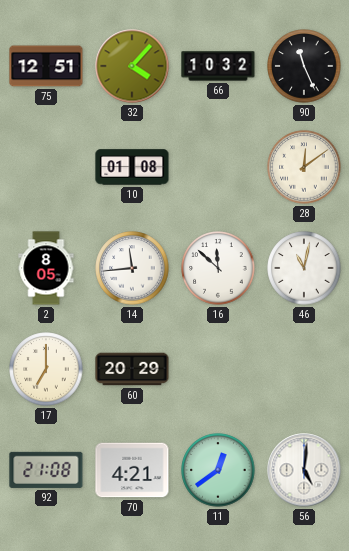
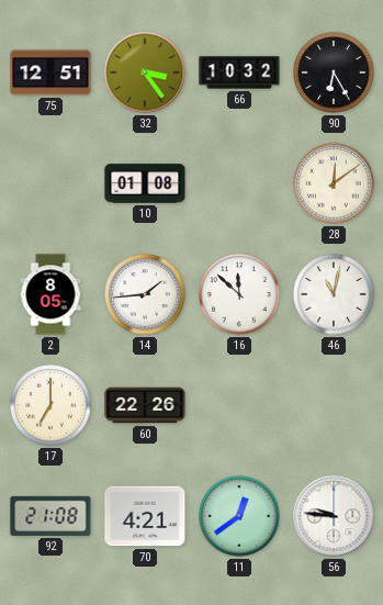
32: 4:07 -> 3:24 (145, 72)
90: 11:26 -> 6:25 (334, 72)
14: 11:44 -> 1:44 (145, 294)
60: 20:29 -> 22:26 (145, 405)
56: 5:01 -> 9:46 (334, 516)
